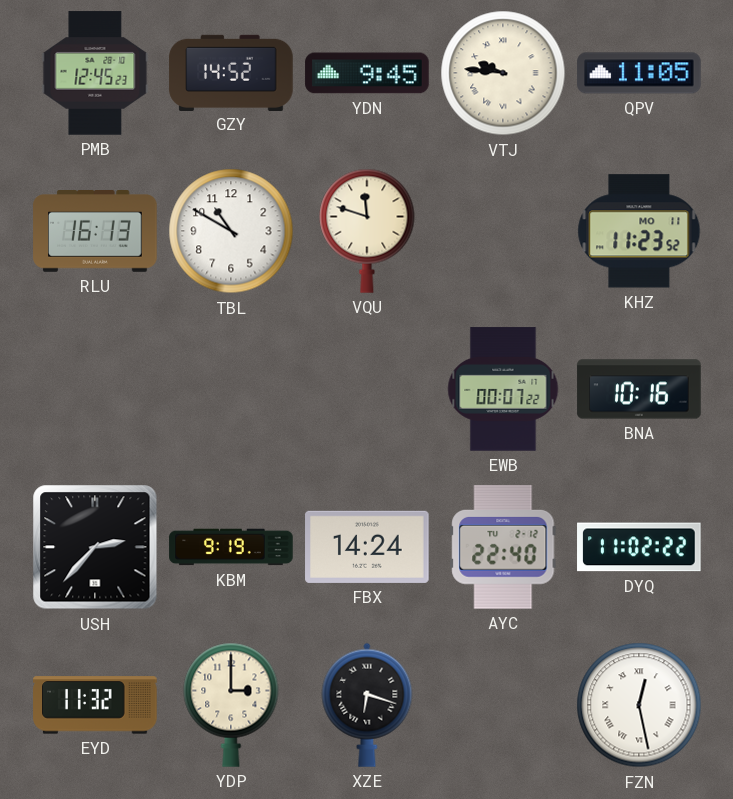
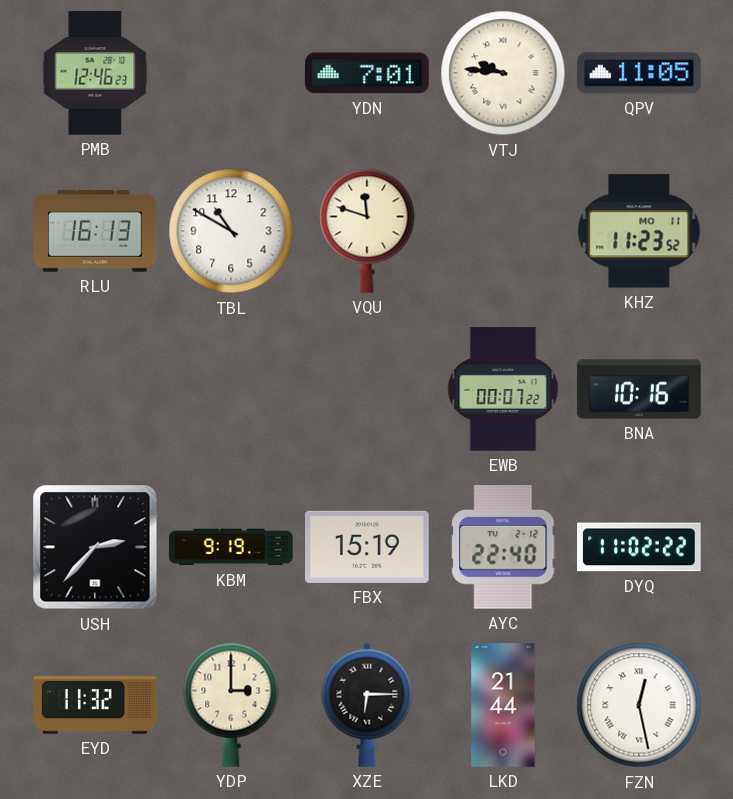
PMB: 12:45 -> 12:46 (95, 73)
GZY: 14:52 -> none (231, 72)
YDN: 9:45 -> 7:01 (367, 73)
FBX: 14:24 -> 15:19 (367, 547)
XZE: 6:18 -> 6:15 (367, 705)
LKD: none -> 21:44 (503, 705)
